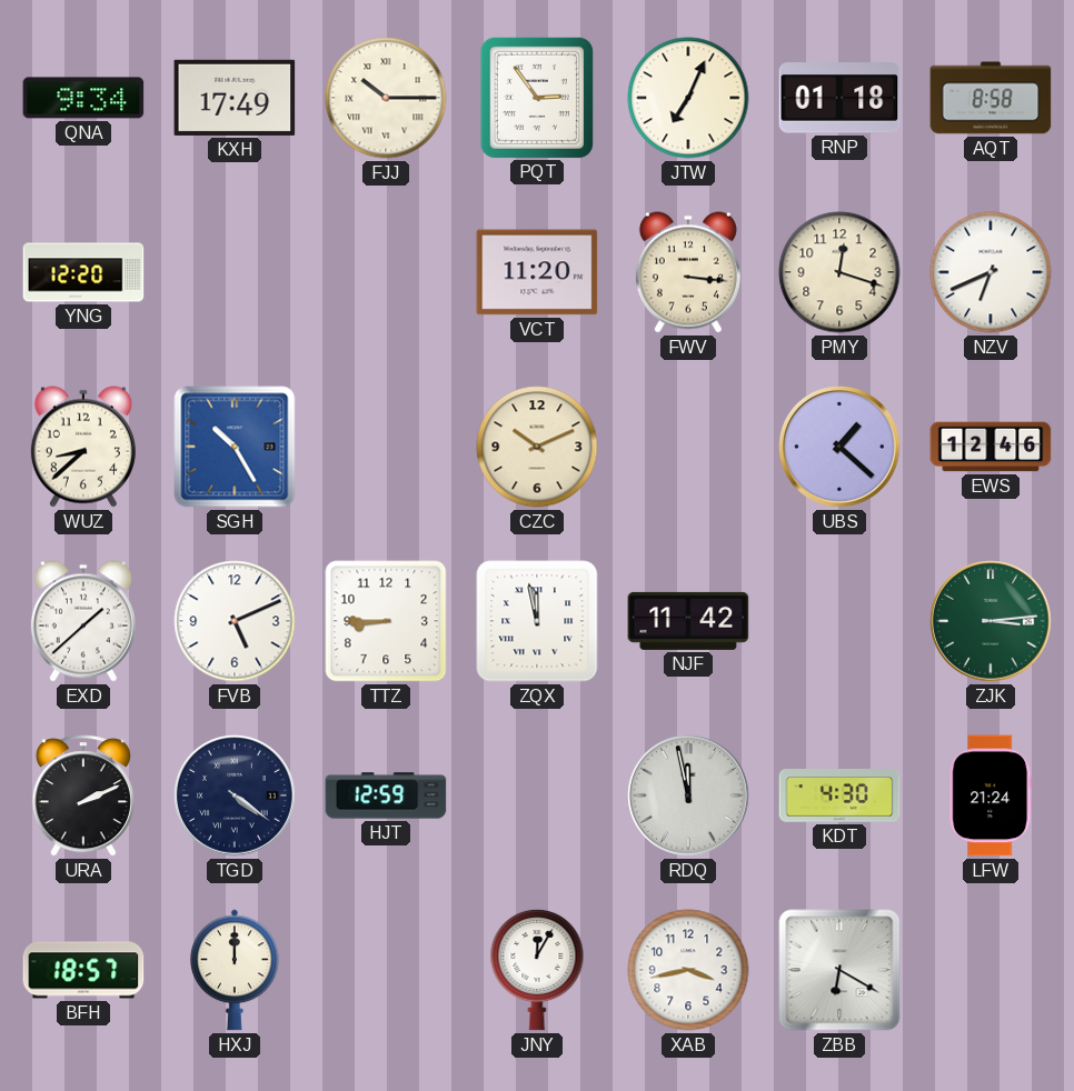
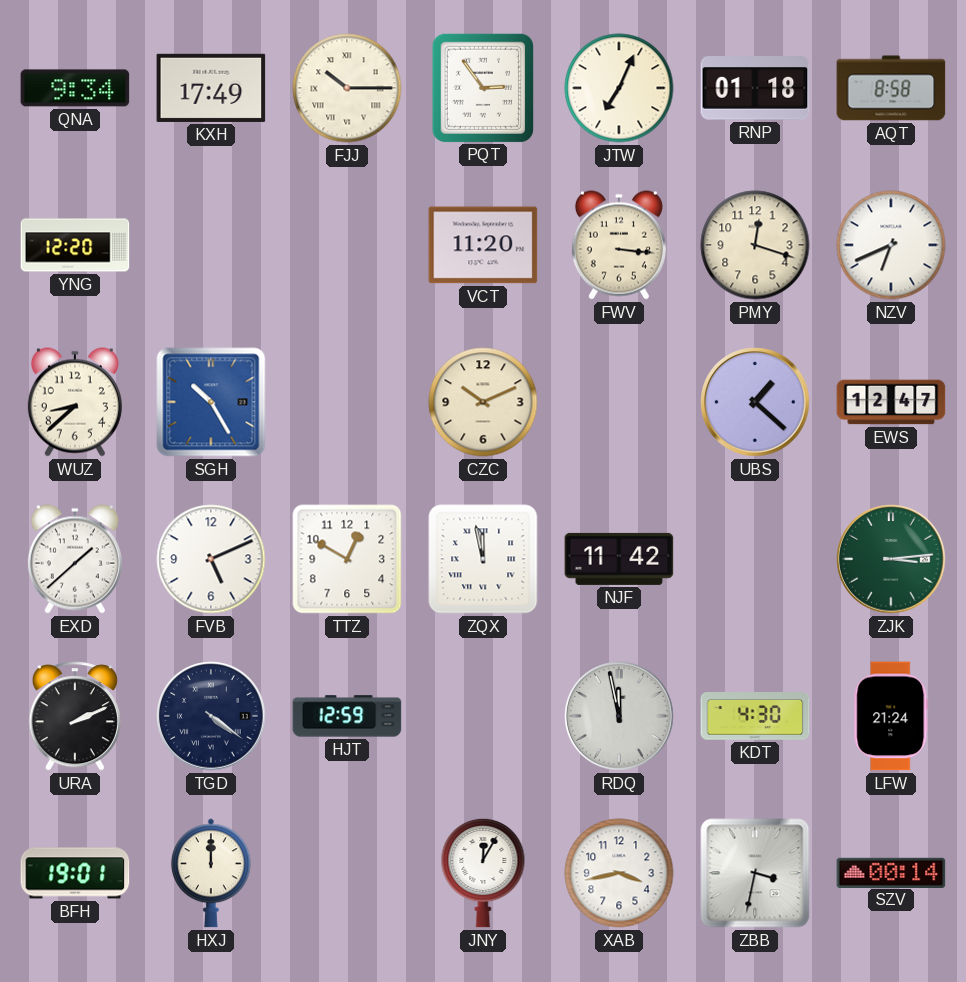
EWS: 12:46 -> 12:47 (891, 402)
TTZ: 8:45 -> 12:50 (347, 559)
BFH: 18:57 -> 19:01 (75, 873)
ZBB: 6:20 -> 3:32 (755, 873)
SZV: none -> 00:14 (891, 872)
